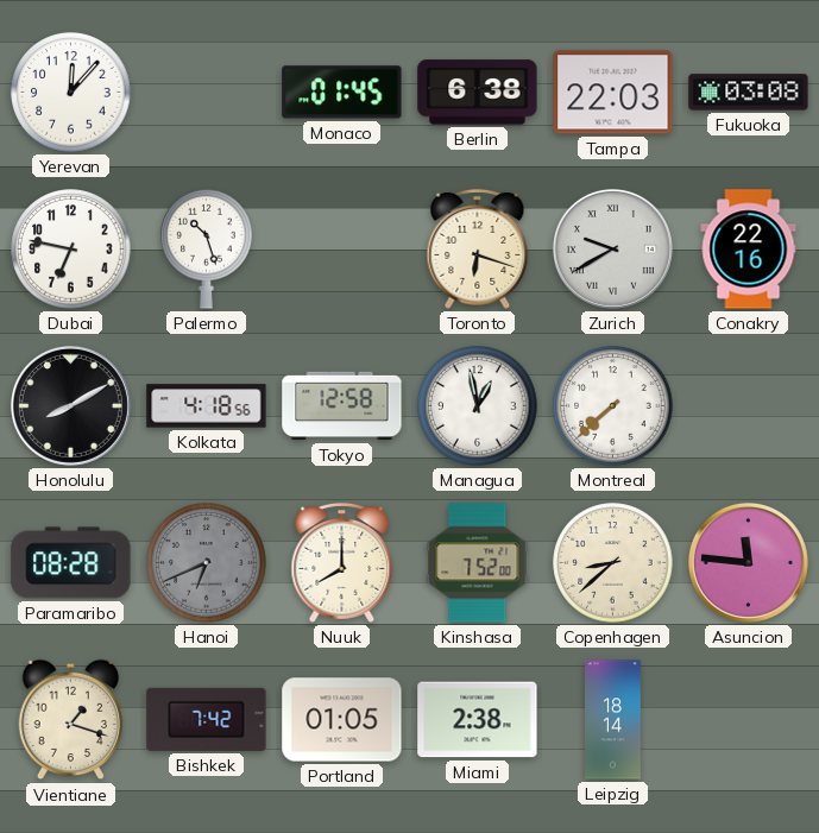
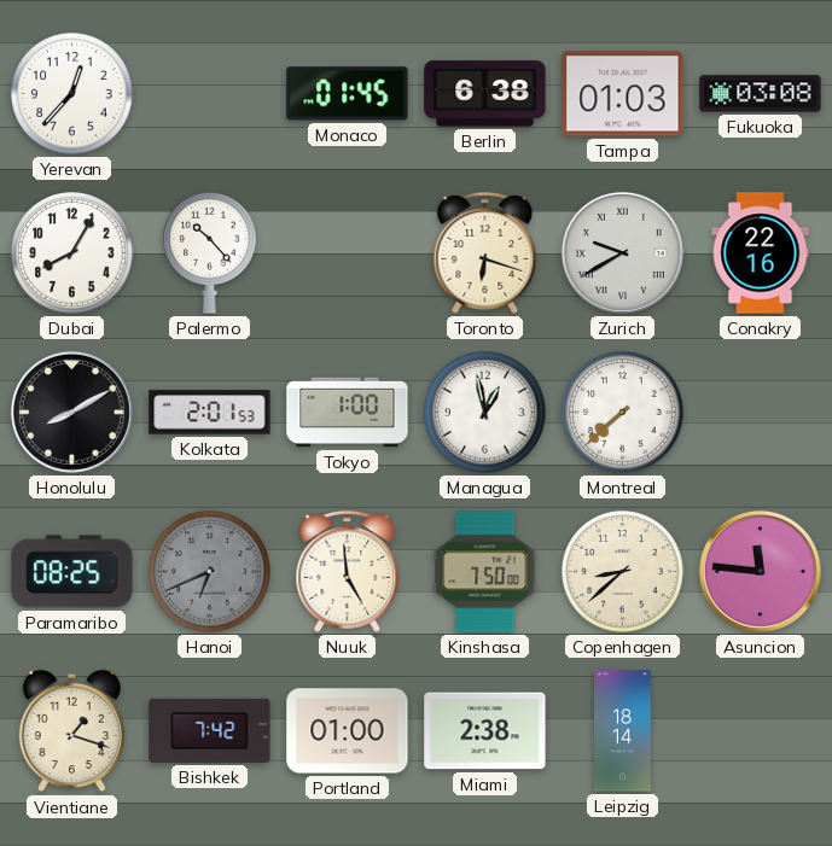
Yerevan: 12:07 -> 12:37 (72, 94)
Tampa: 22:03 -> 01:03 (623, 94)
Dubai: 6:47 -> 8:05 (72, 253)
Palermo: 10:27 -> 10:23 (210, 252)
Kolkata: 4:18 -> 2:01 (210, 413)
Tokyo: 12:58 -> 1:00 (348, 413)
Paramaribo: 08:28 -> 08:25 (72, 572)
Nuuk: 8:00 -> 4:59 (348, 571)
Kinshasa: 7:52 -> 7:50 (485, 572)
Portland: 01:05 -> 01:00 (348, 731)
